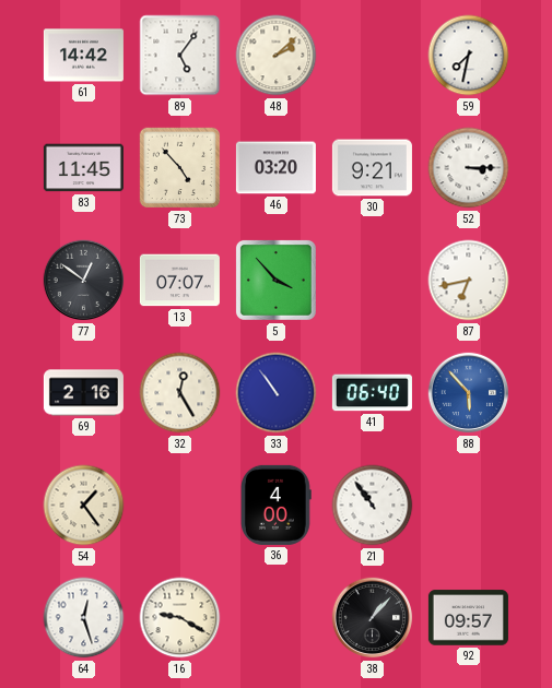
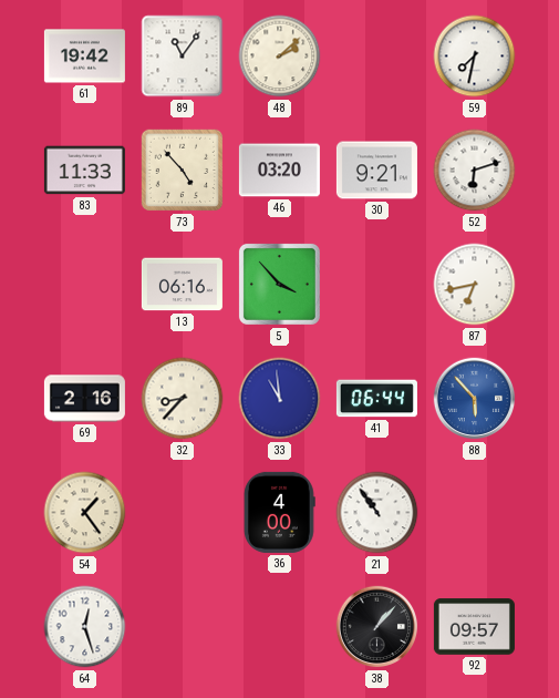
61: 14:42 -> 19:42 (84, 57)
89: 5:06 -> 11:06 (183, 57)
83: 11:45 -> 11:33 (84, 171)
52: 3:15 -> 6:12 (475, 171)
77: 12:51 -> none (84, 281)
13: 07:07 -> 06:16 (182, 285)
32: 12:25 -> 8:37 (183, 399)
33: 10:54 -> 10:59 (280, 399)
41: 06:40 -> 06:44 (376, 399)
16: 9:20 -> none (180, 618)
